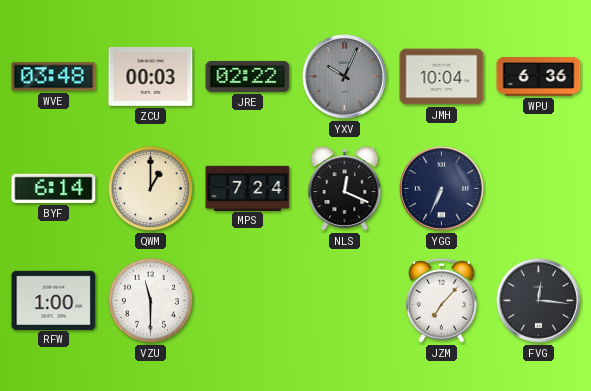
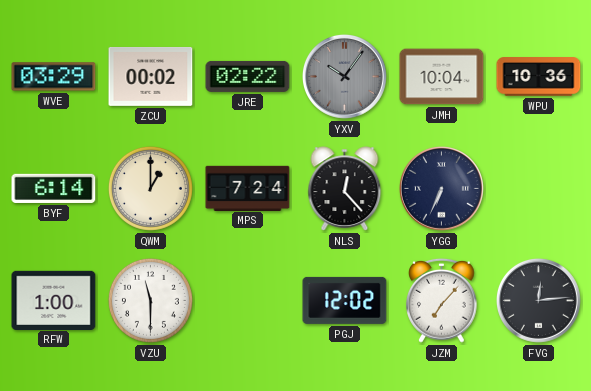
WVE: 03:48 -> 03:29 (54, 77)
ZCU: 00:03 -> 00:02 (151, 76)
YXV: 10:04 -> 10:06 (345, 77)
WPU: 6:36 -> 10:36 (539, 77)
NLS: 12:19 -> 12:23 (345, 189)
PGJ: none -> 12:02 (345, 300)
FVG: 12:16 -> 12:14 (539, 301)
